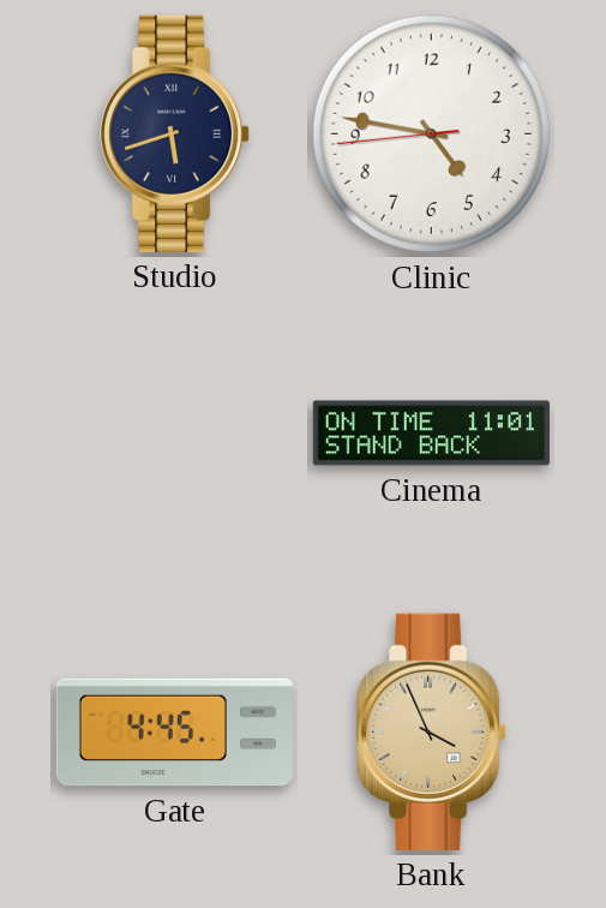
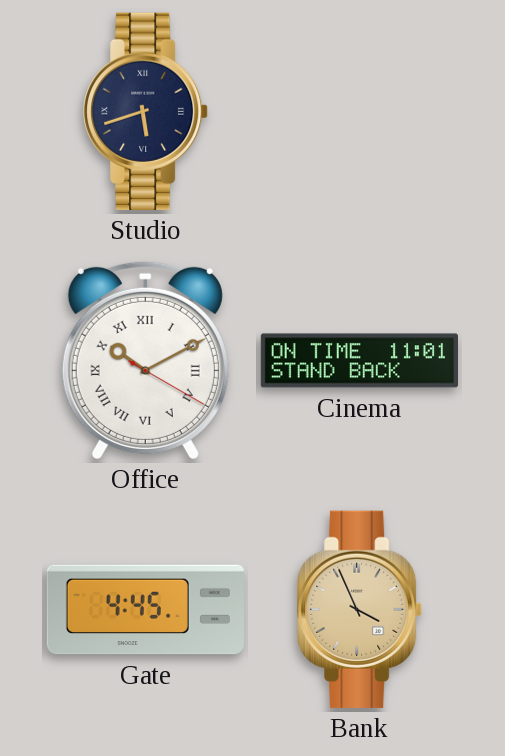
Clinic: 4:46 -> none (432, 135)
Office: none -> 10:10 (145, 360)
